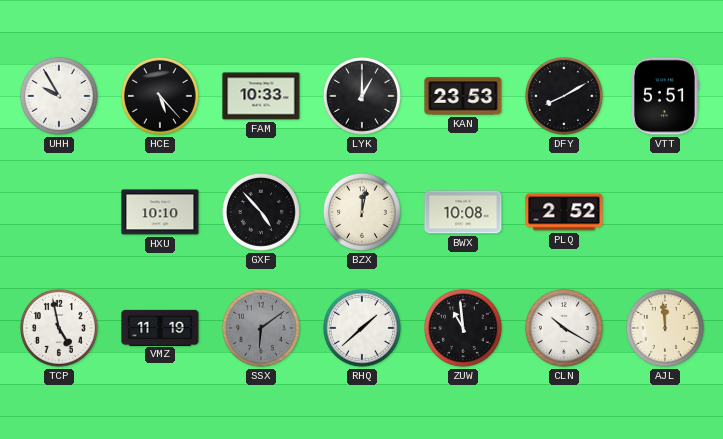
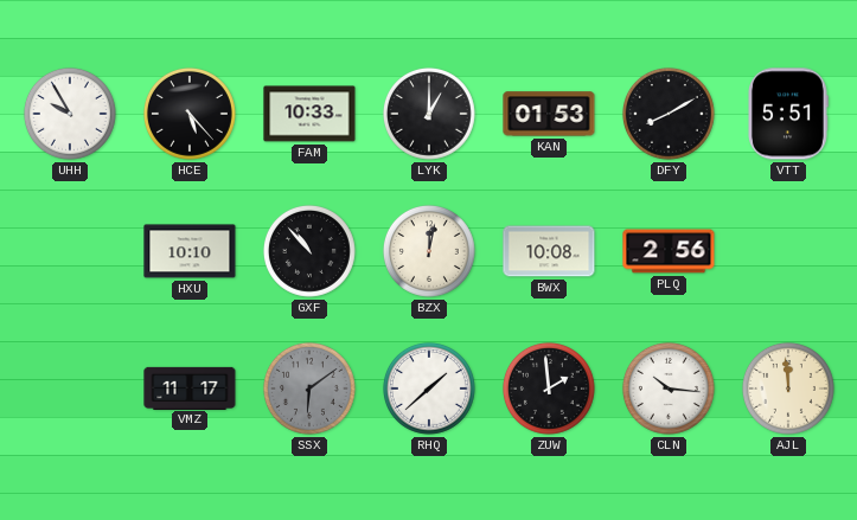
KAN: 23:53 -> 01:53 (549, 114)
GXF: 4:53 -> 10:53 (309, 251)
PLQ: 2:52 -> 2:56 (669, 251)
TCP: 4:58 -> none (59, 328)
VMZ: 11:19 -> 11:17 (190, 387)
ZUW: 10:59 -> 1:59 (549, 389)
CLN: 10:20 -> 10:16 (669, 389)
